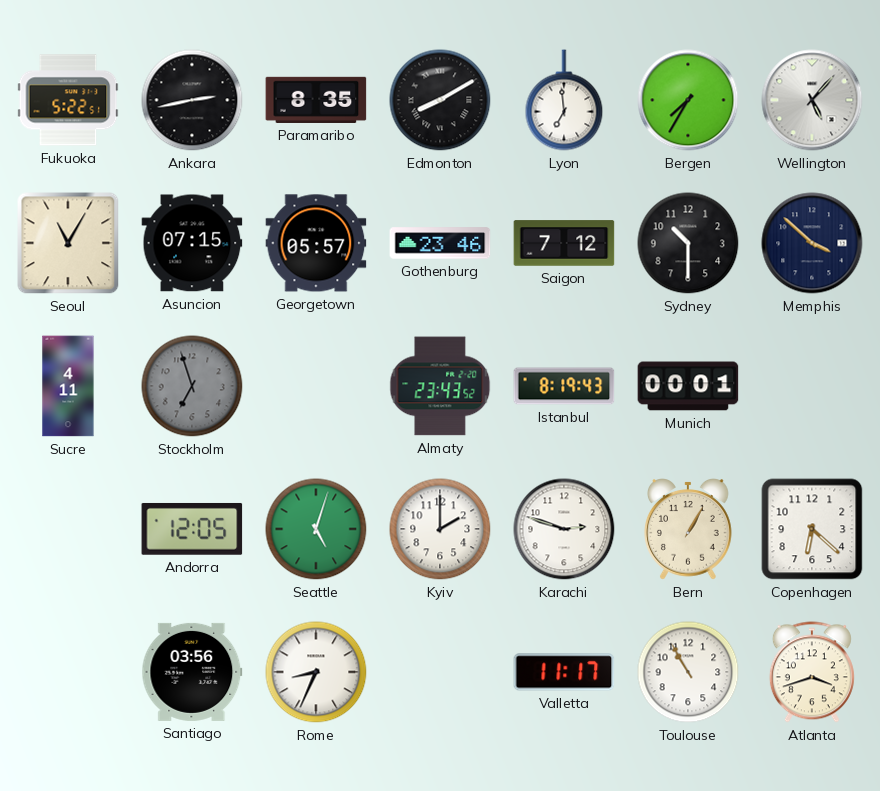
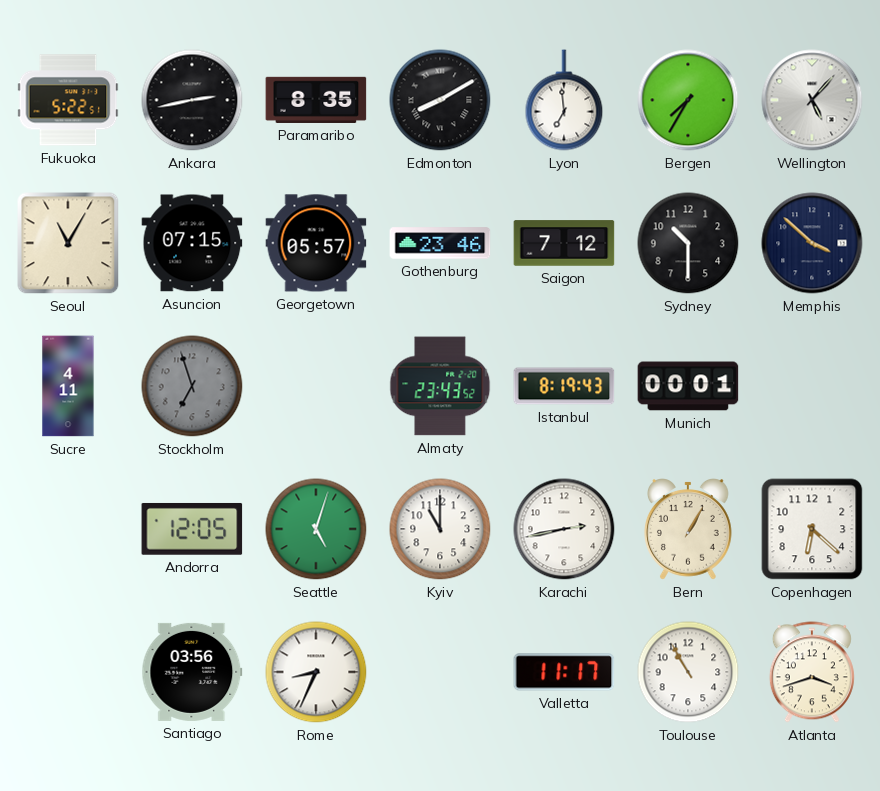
Kyiv: 2:00 -> 11:00 (440, 529)
Karachi: 2:48 -> 2:43 (564, 529)
